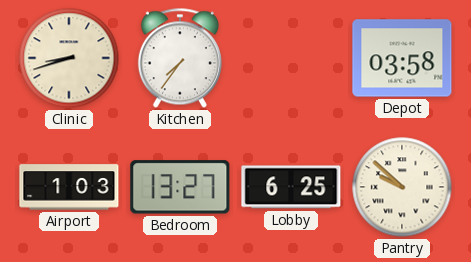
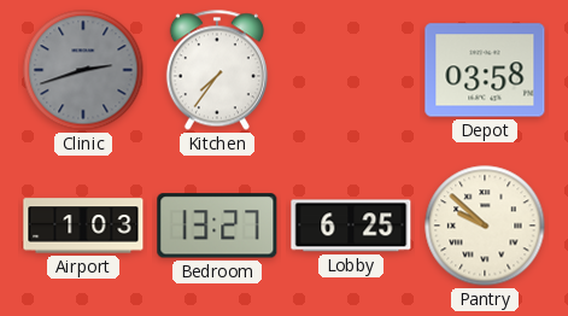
Clinic: 8:42 -> 2:42 (83, 70)
Clinic dial: cream -> grey (83, 70)
